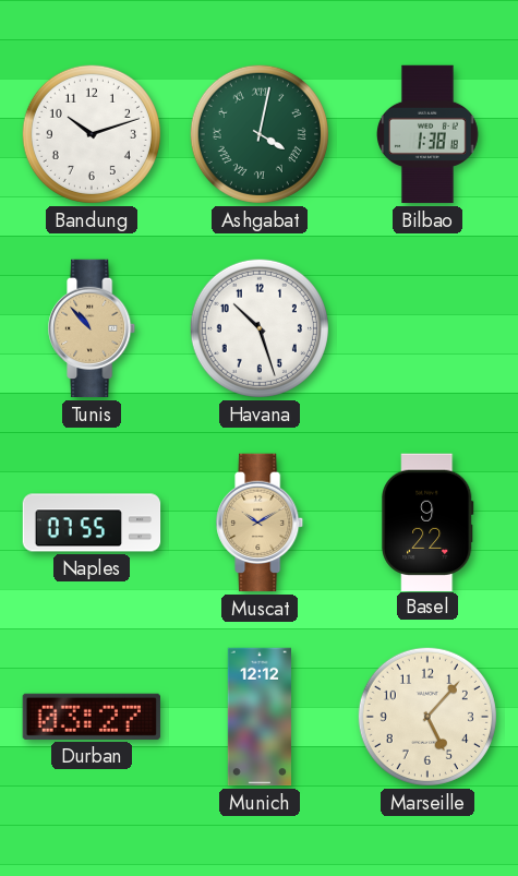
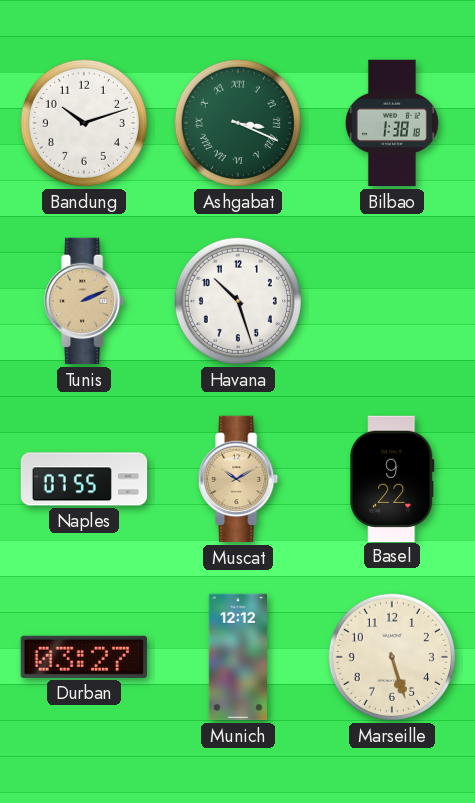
Ashgabat: 4:02 -> 3:19 (238, 123)
Tunis: 10:53 -> 2:11 (85, 301)
Marseille: 5:07 -> 5:27 (392, 657)
